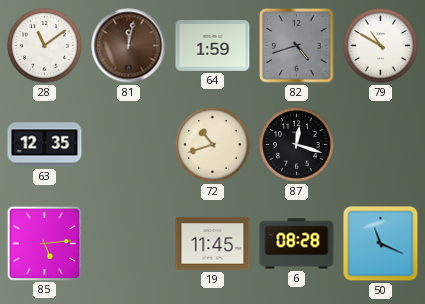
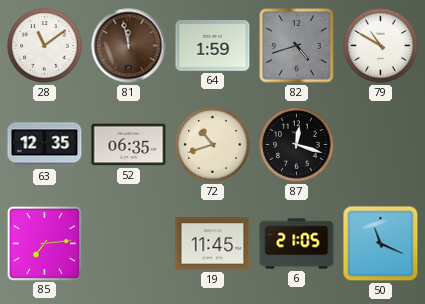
81: 12:02 -> 11:58 (129, 46)
52: none -> 06:35 (129, 145)
85: 5:14 -> 7:14 (44, 243)
6: 08:28 -> 21:05 (297, 244)
